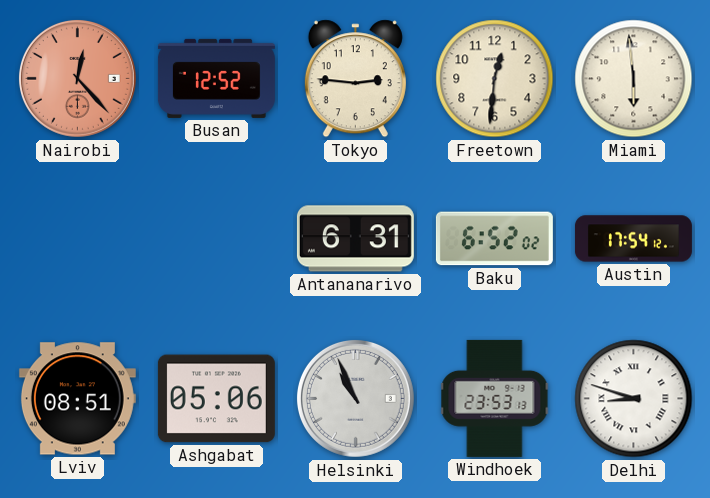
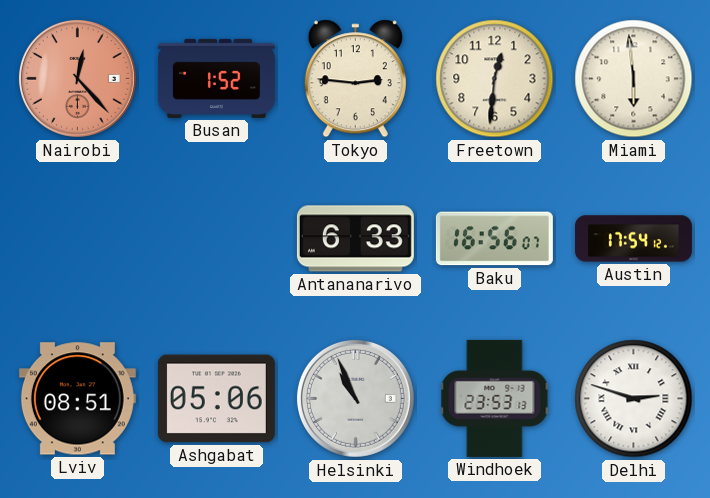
Busan: 12:52 -> 1:52 (216, 78)
Antananarivo: 6:31 -> 6:33 (355, 239)
Baku: 6:52 -> 16:56 (494, 239)
Delhi: 8:48 -> 2:48 (634, 399)
